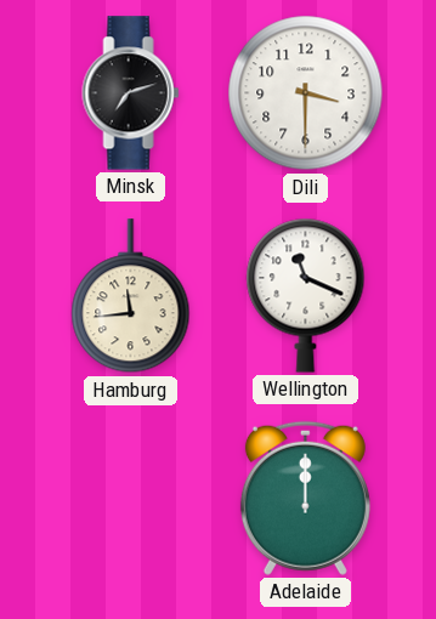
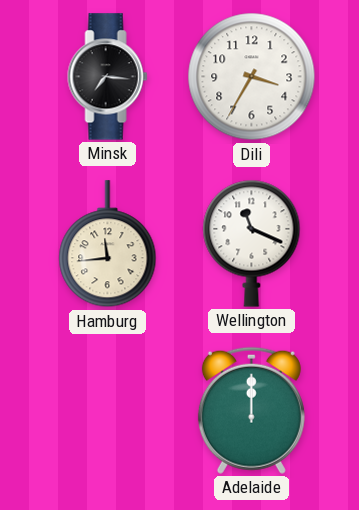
Minsk: 7:12 -> 7:16 (108, 77)
Dili: 3:30 -> 3:35 (252, 77)
